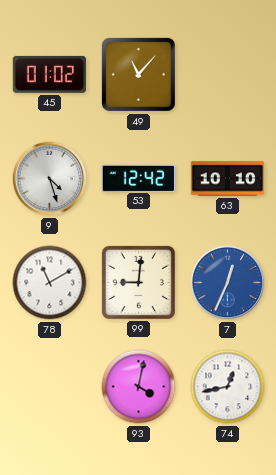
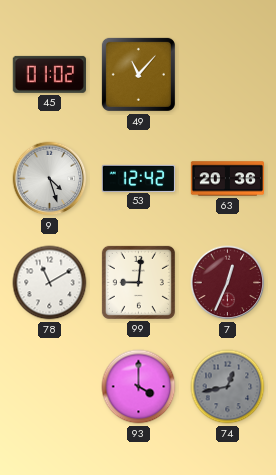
63: 10:10 -> 20:36 (227, 179)
7 dial: blue -> burgundy (228, 283)
93: 4:02 -> 4:00 (139, 387)
74 dial: white -> grey (228, 387)
